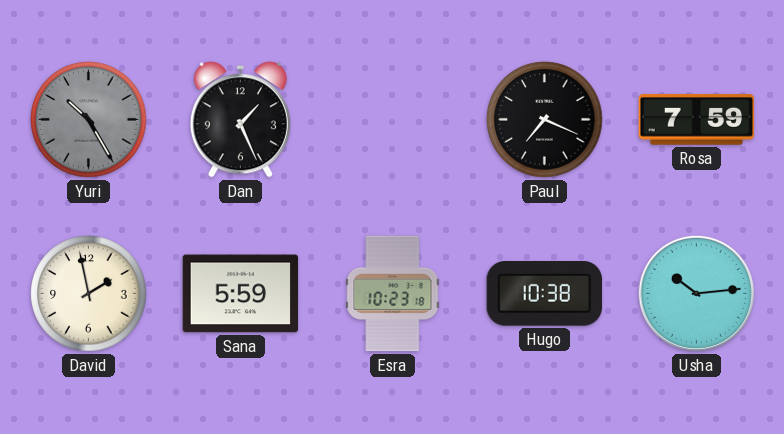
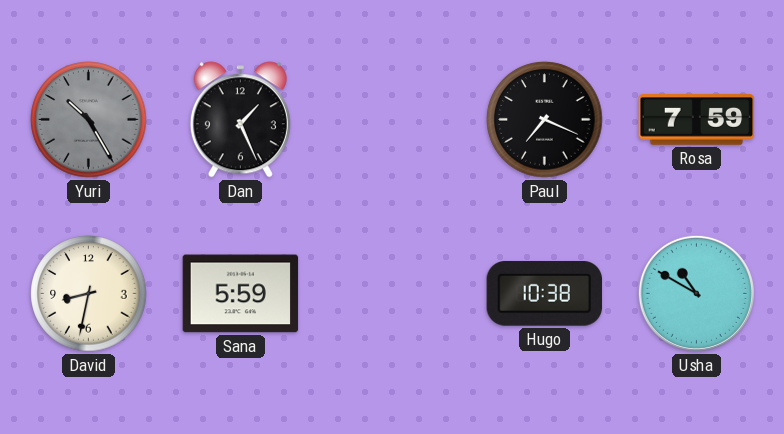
David: 1:58 -> 8:32 (89, 294)
Esra: 10:23 -> none (393, 294)
Usha: 10:14 -> 10:50 (696, 293)
